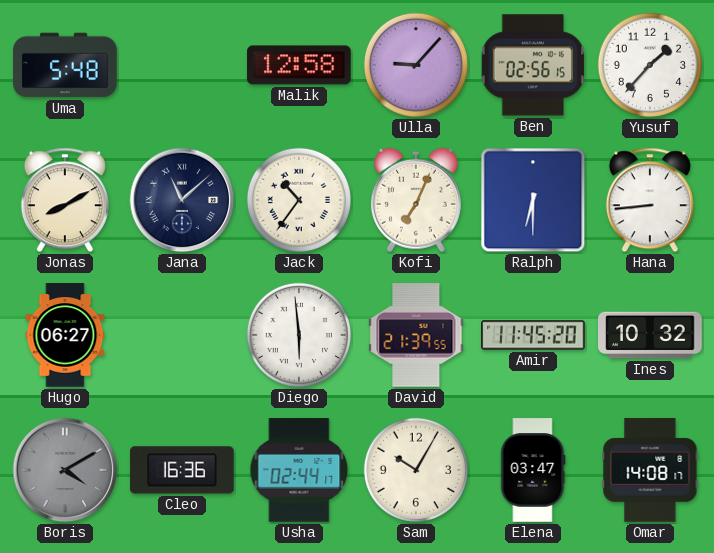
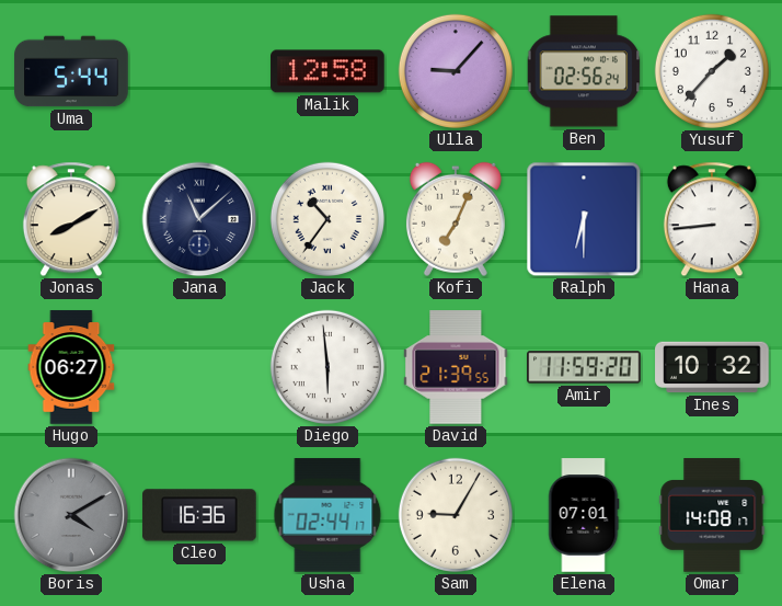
Uma: 5:48 -> 5:44 (71, 71)
Ben: 02:56:15 -> 02:56:24 (584, 71)
Amir: 11:45 -> 11:59 (584, 367)
Sam: 10:05 -> 9:05 (456, 515)
Elena: 03:47 -> 07:01 (584, 515)
